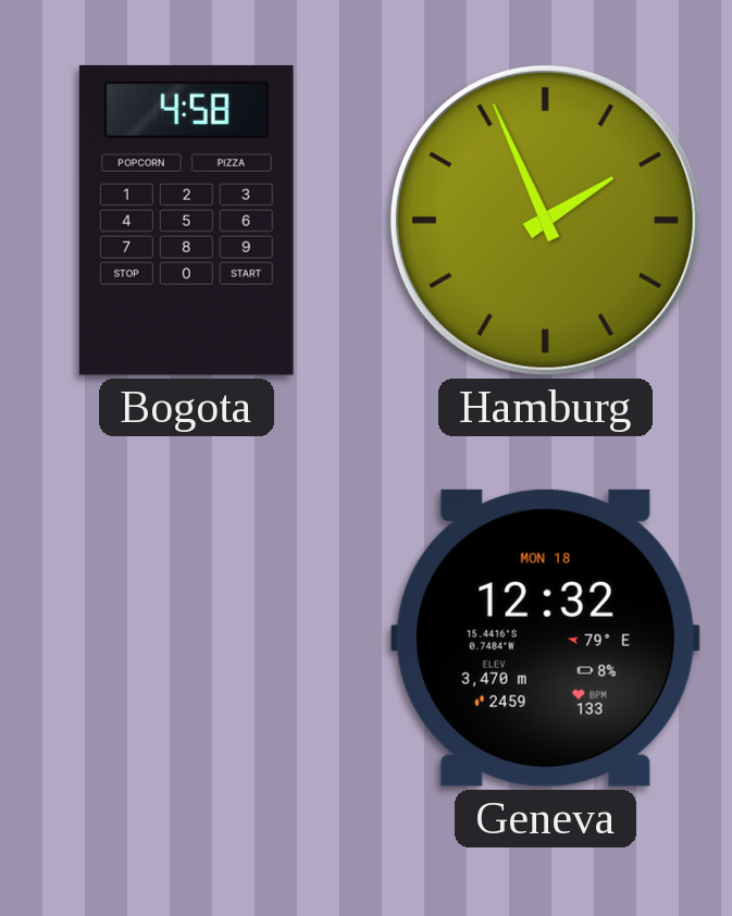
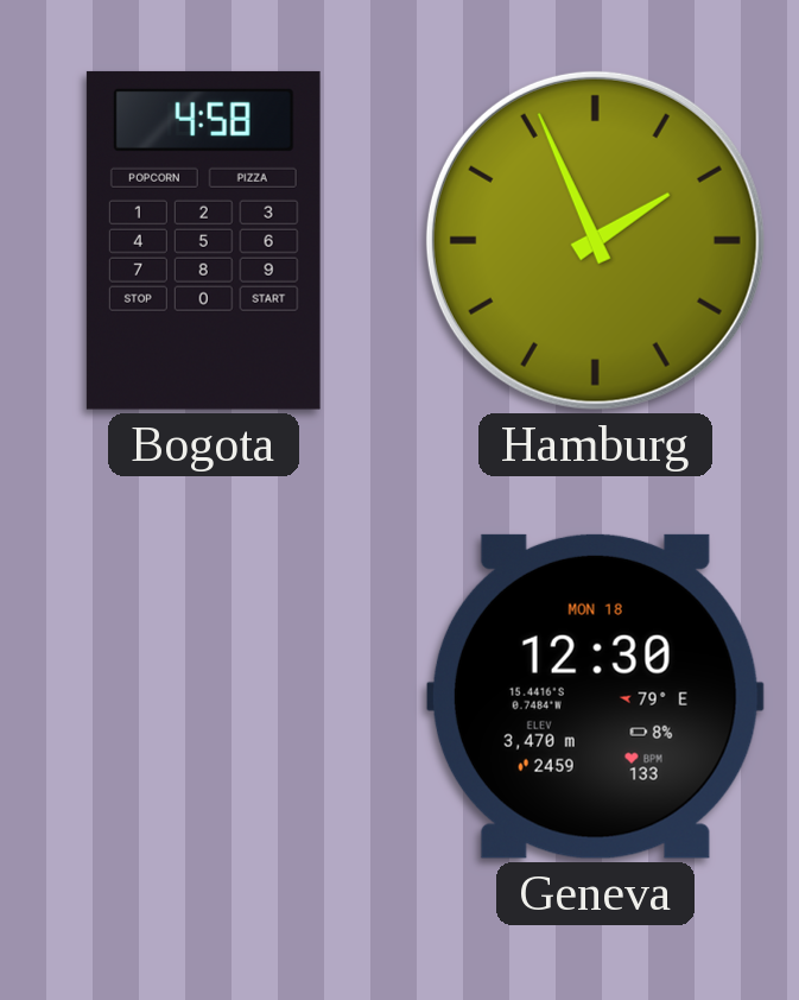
Geneva: 12:32 -> 12:30 (595, 696)
